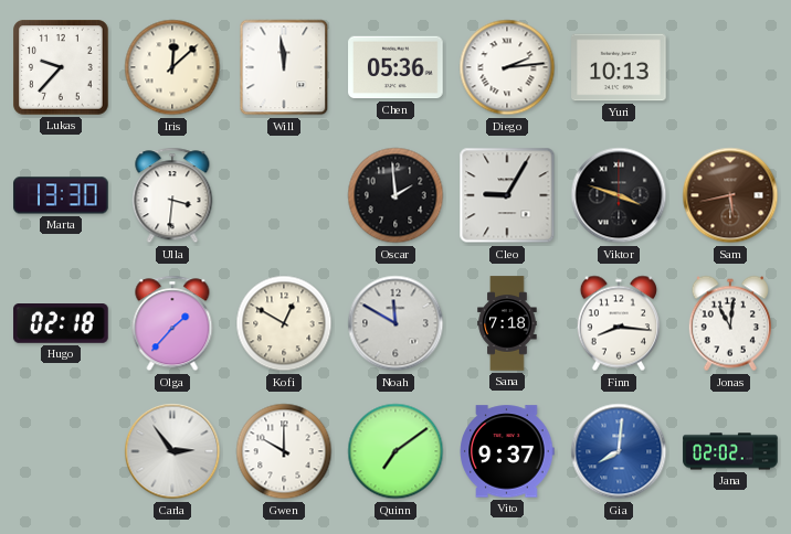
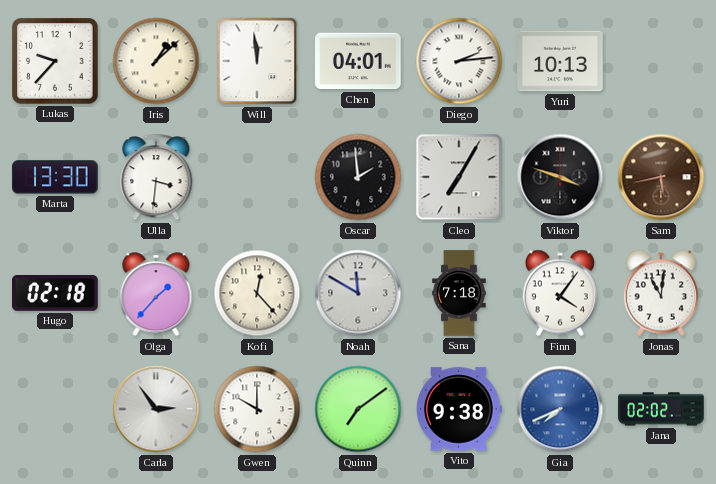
Iris: 12:08 -> 1:08 (156, 61)
Chen: 05:36 -> 04:01 (358, 61)
Cleo: 9:05 -> 7:05 (459, 177)
Kofi: 12:50 -> 12:23 (257, 293)
Finn: 8:16 -> 4:06 (560, 293)
Vito: 9:37 -> 9:38 (459, 409)
Gia: 8:01 -> 7:41 (560, 409)
